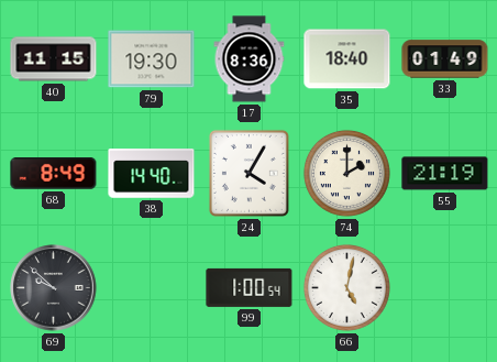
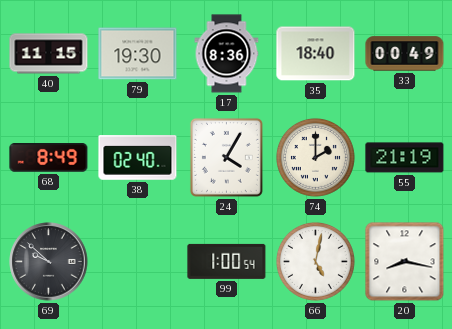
33: 01:49 -> 00:49 (405, 54)
38: 14:40 -> 02:40 (138, 158)
20: none -> 8:17 (405, 262)
